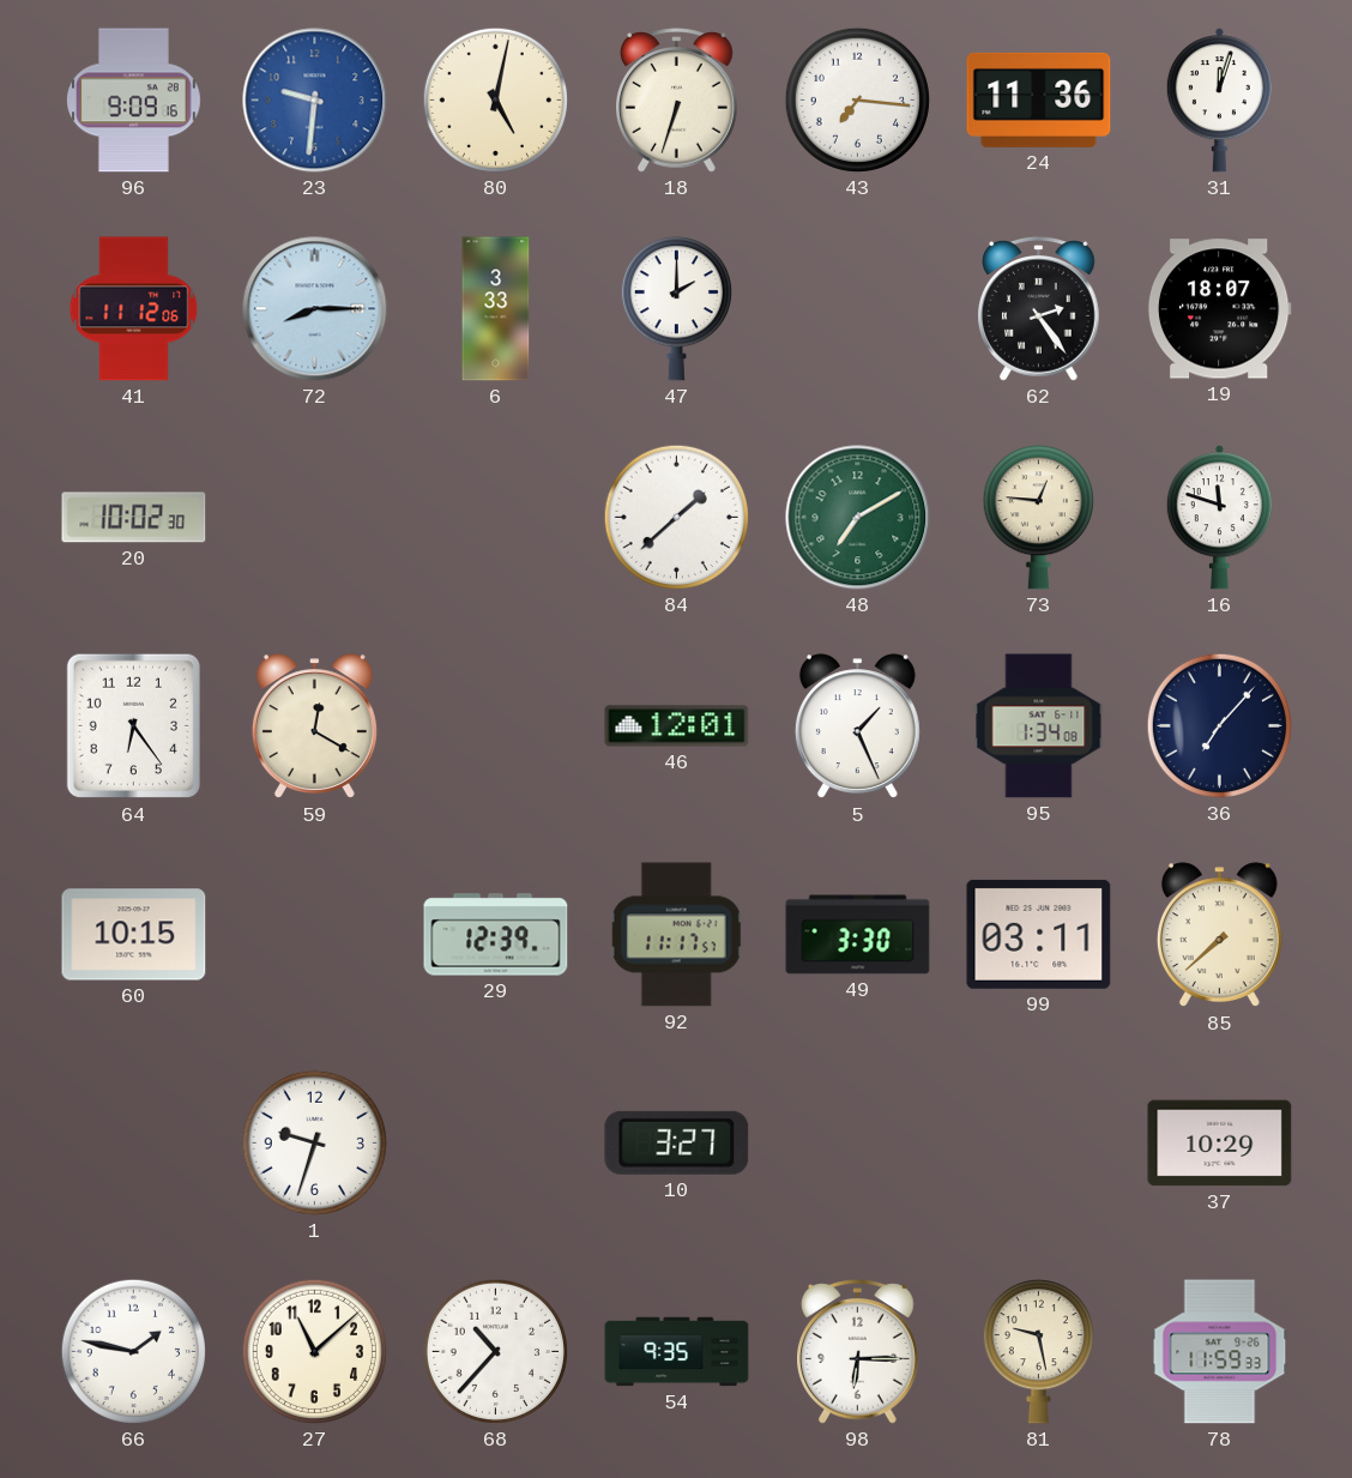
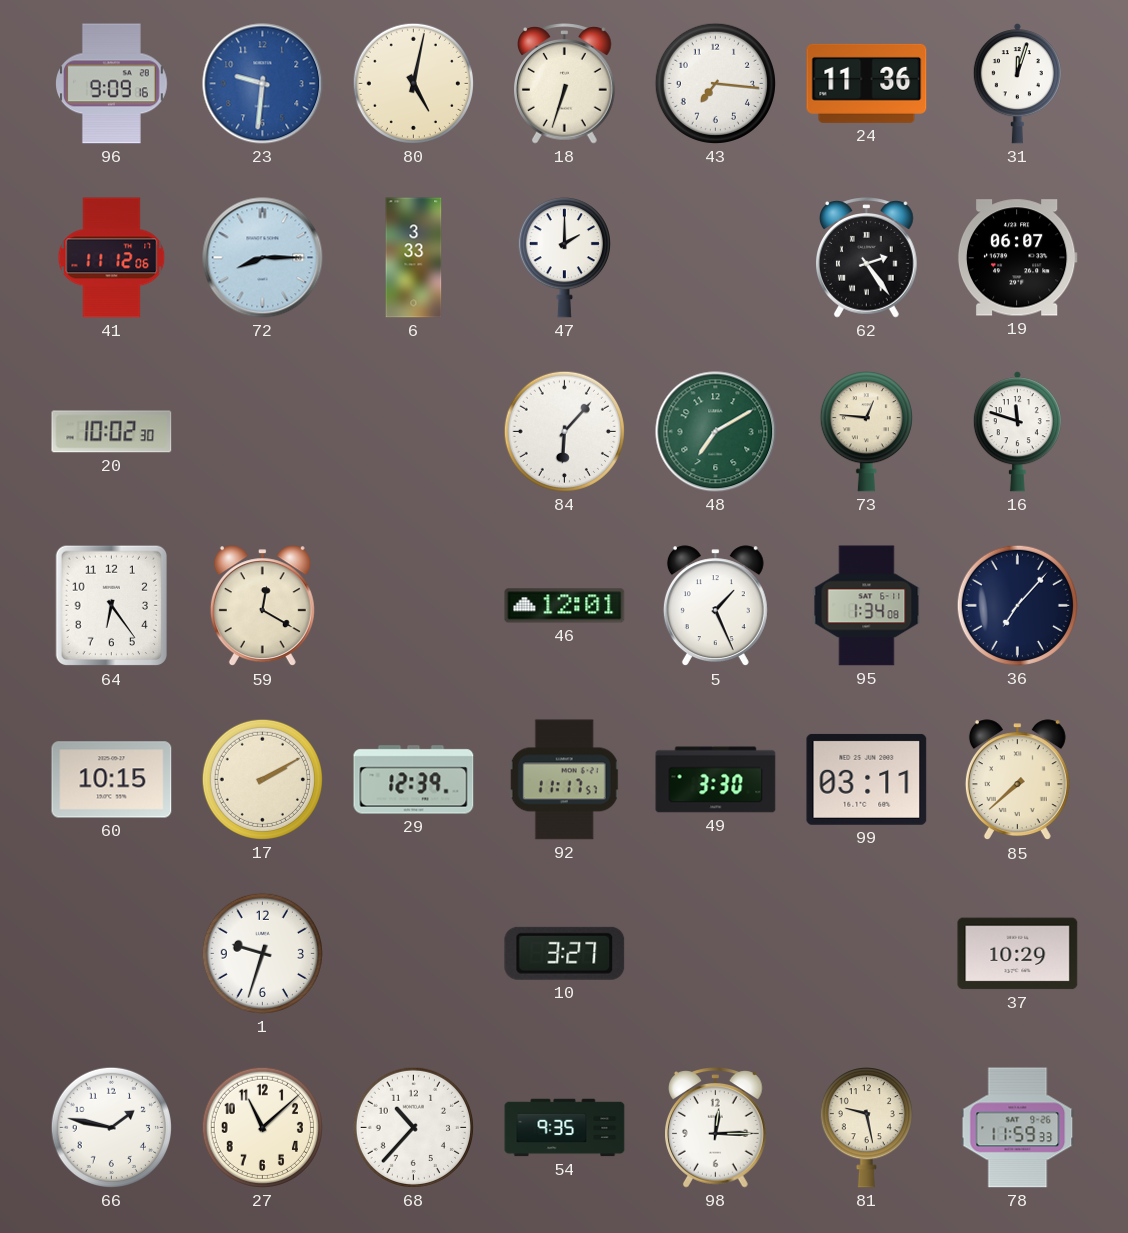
19: 18:07 -> 06:07 (1017, 258)
84: 1:38 -> 6:07 (564, 431)
17: none -> 2:10 (262, 779)
98: 6:15 -> 12:15 (716, 1128)
